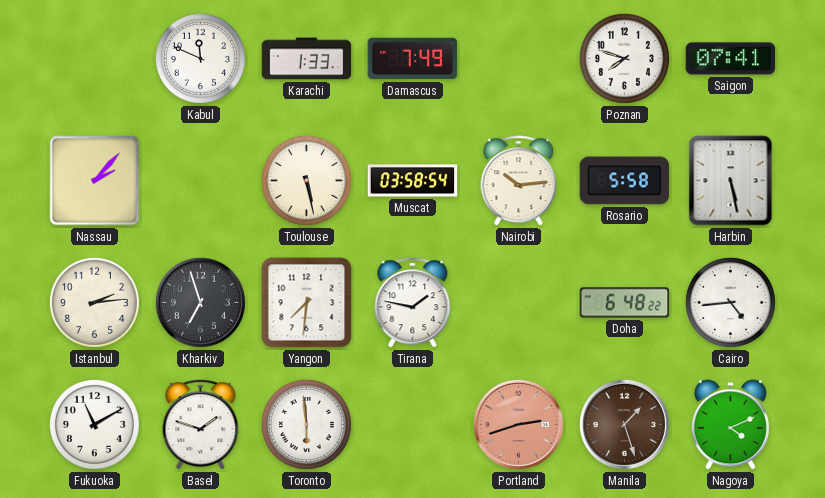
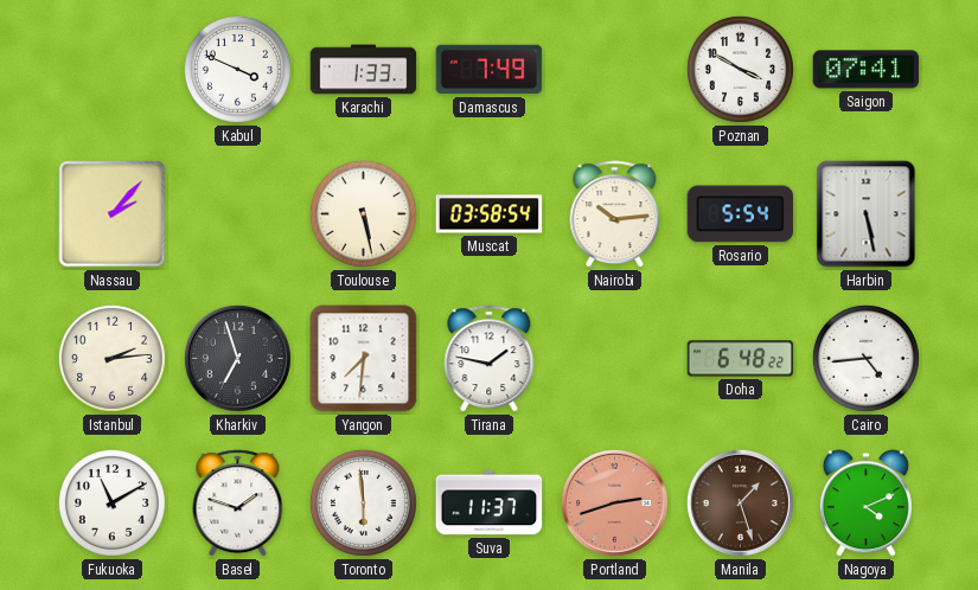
Kabul: 11:49 -> 3:49 (237, 69)
Poznan: 7:48 -> 3:50 (740, 69)
Rosario: 5:58 -> 5:54 (741, 214)
Suva: none -> 11:37 (490, 504)
